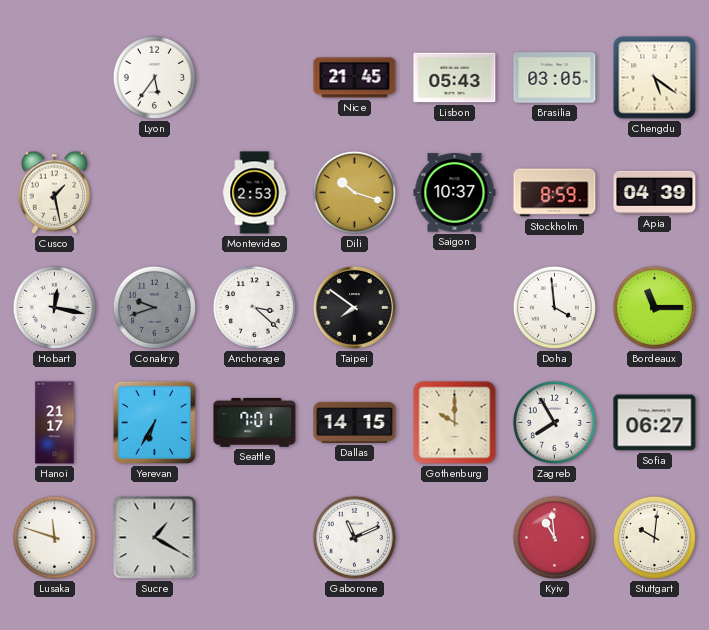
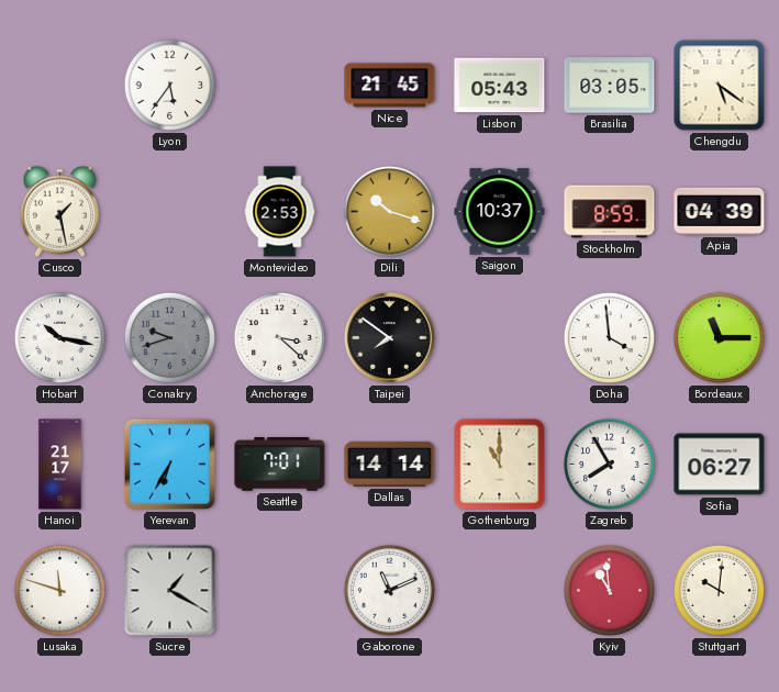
Hobart: 12:17 -> 10:17 (59, 337)
Dallas: 14:15 -> 14:14 (390, 464)
Gothenburg: 10:00 -> 11:00 (500, 465)
